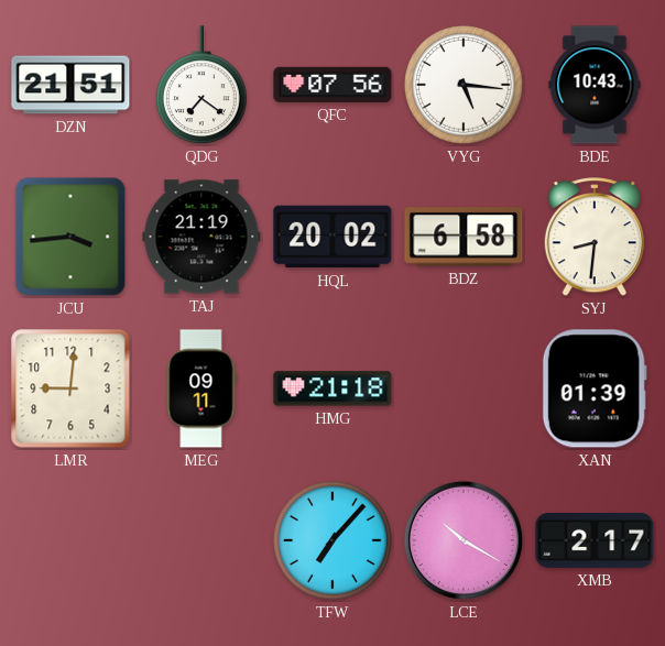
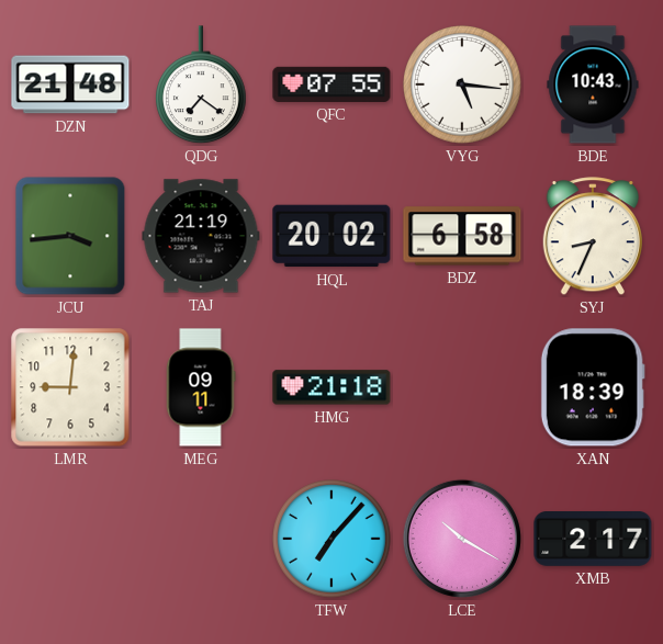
DZN: 21:51 -> 21:48 (70, 84)
QFC: 07:56 -> 07:55 (332, 84)
SYJ: 8:31 -> 8:34 (593, 237)
XAN: 01:39 -> 18:39 (593, 387)
